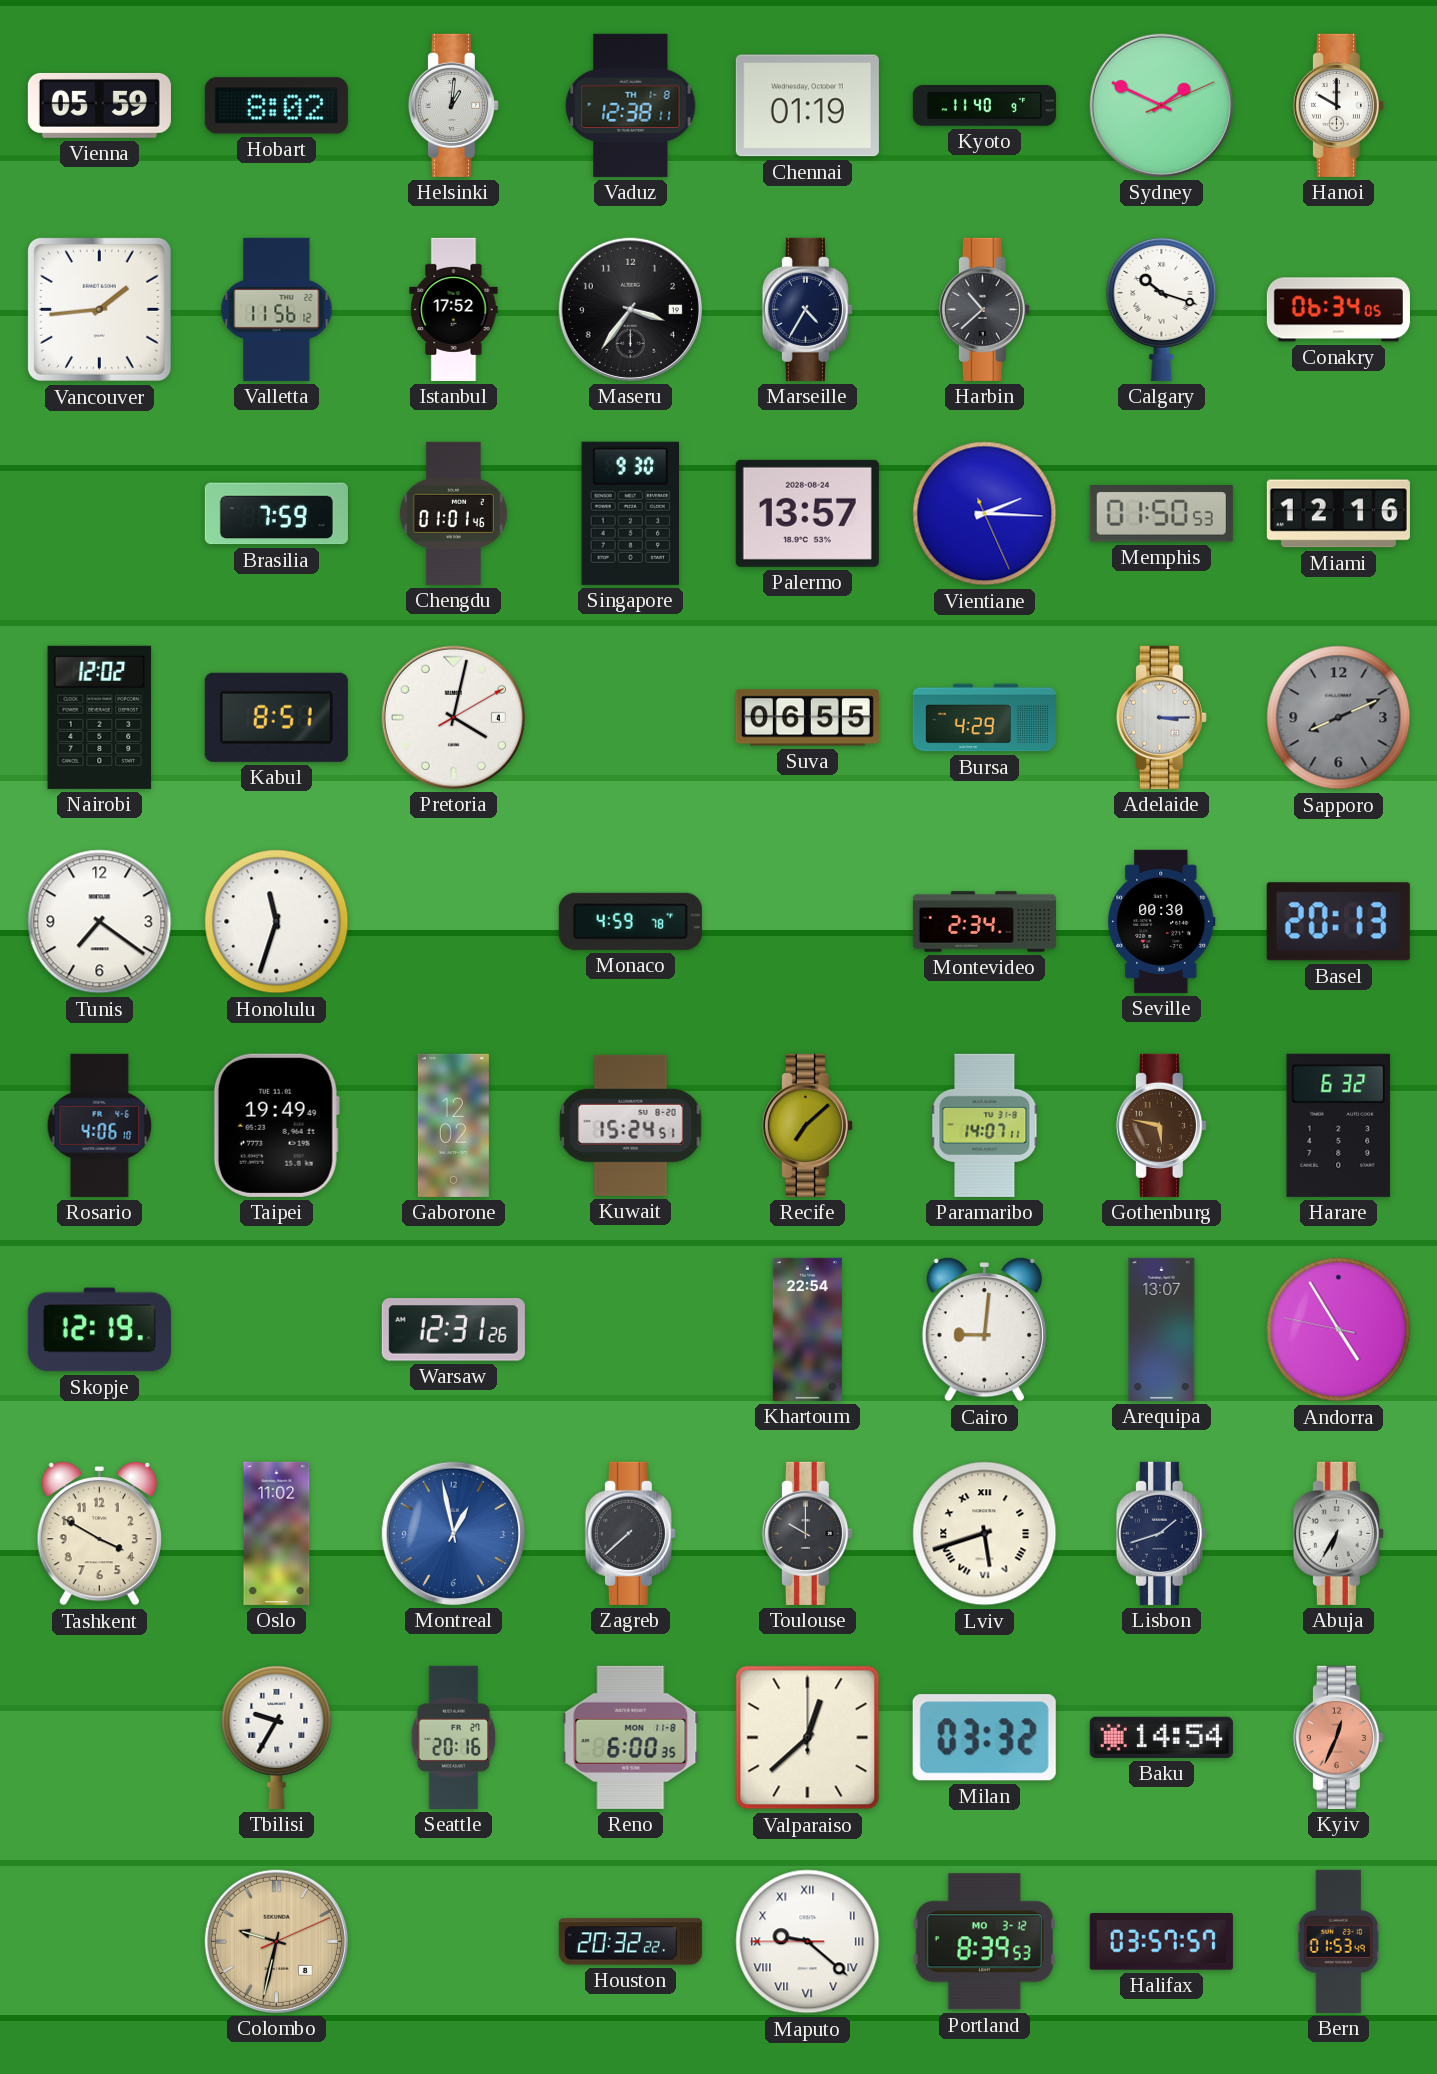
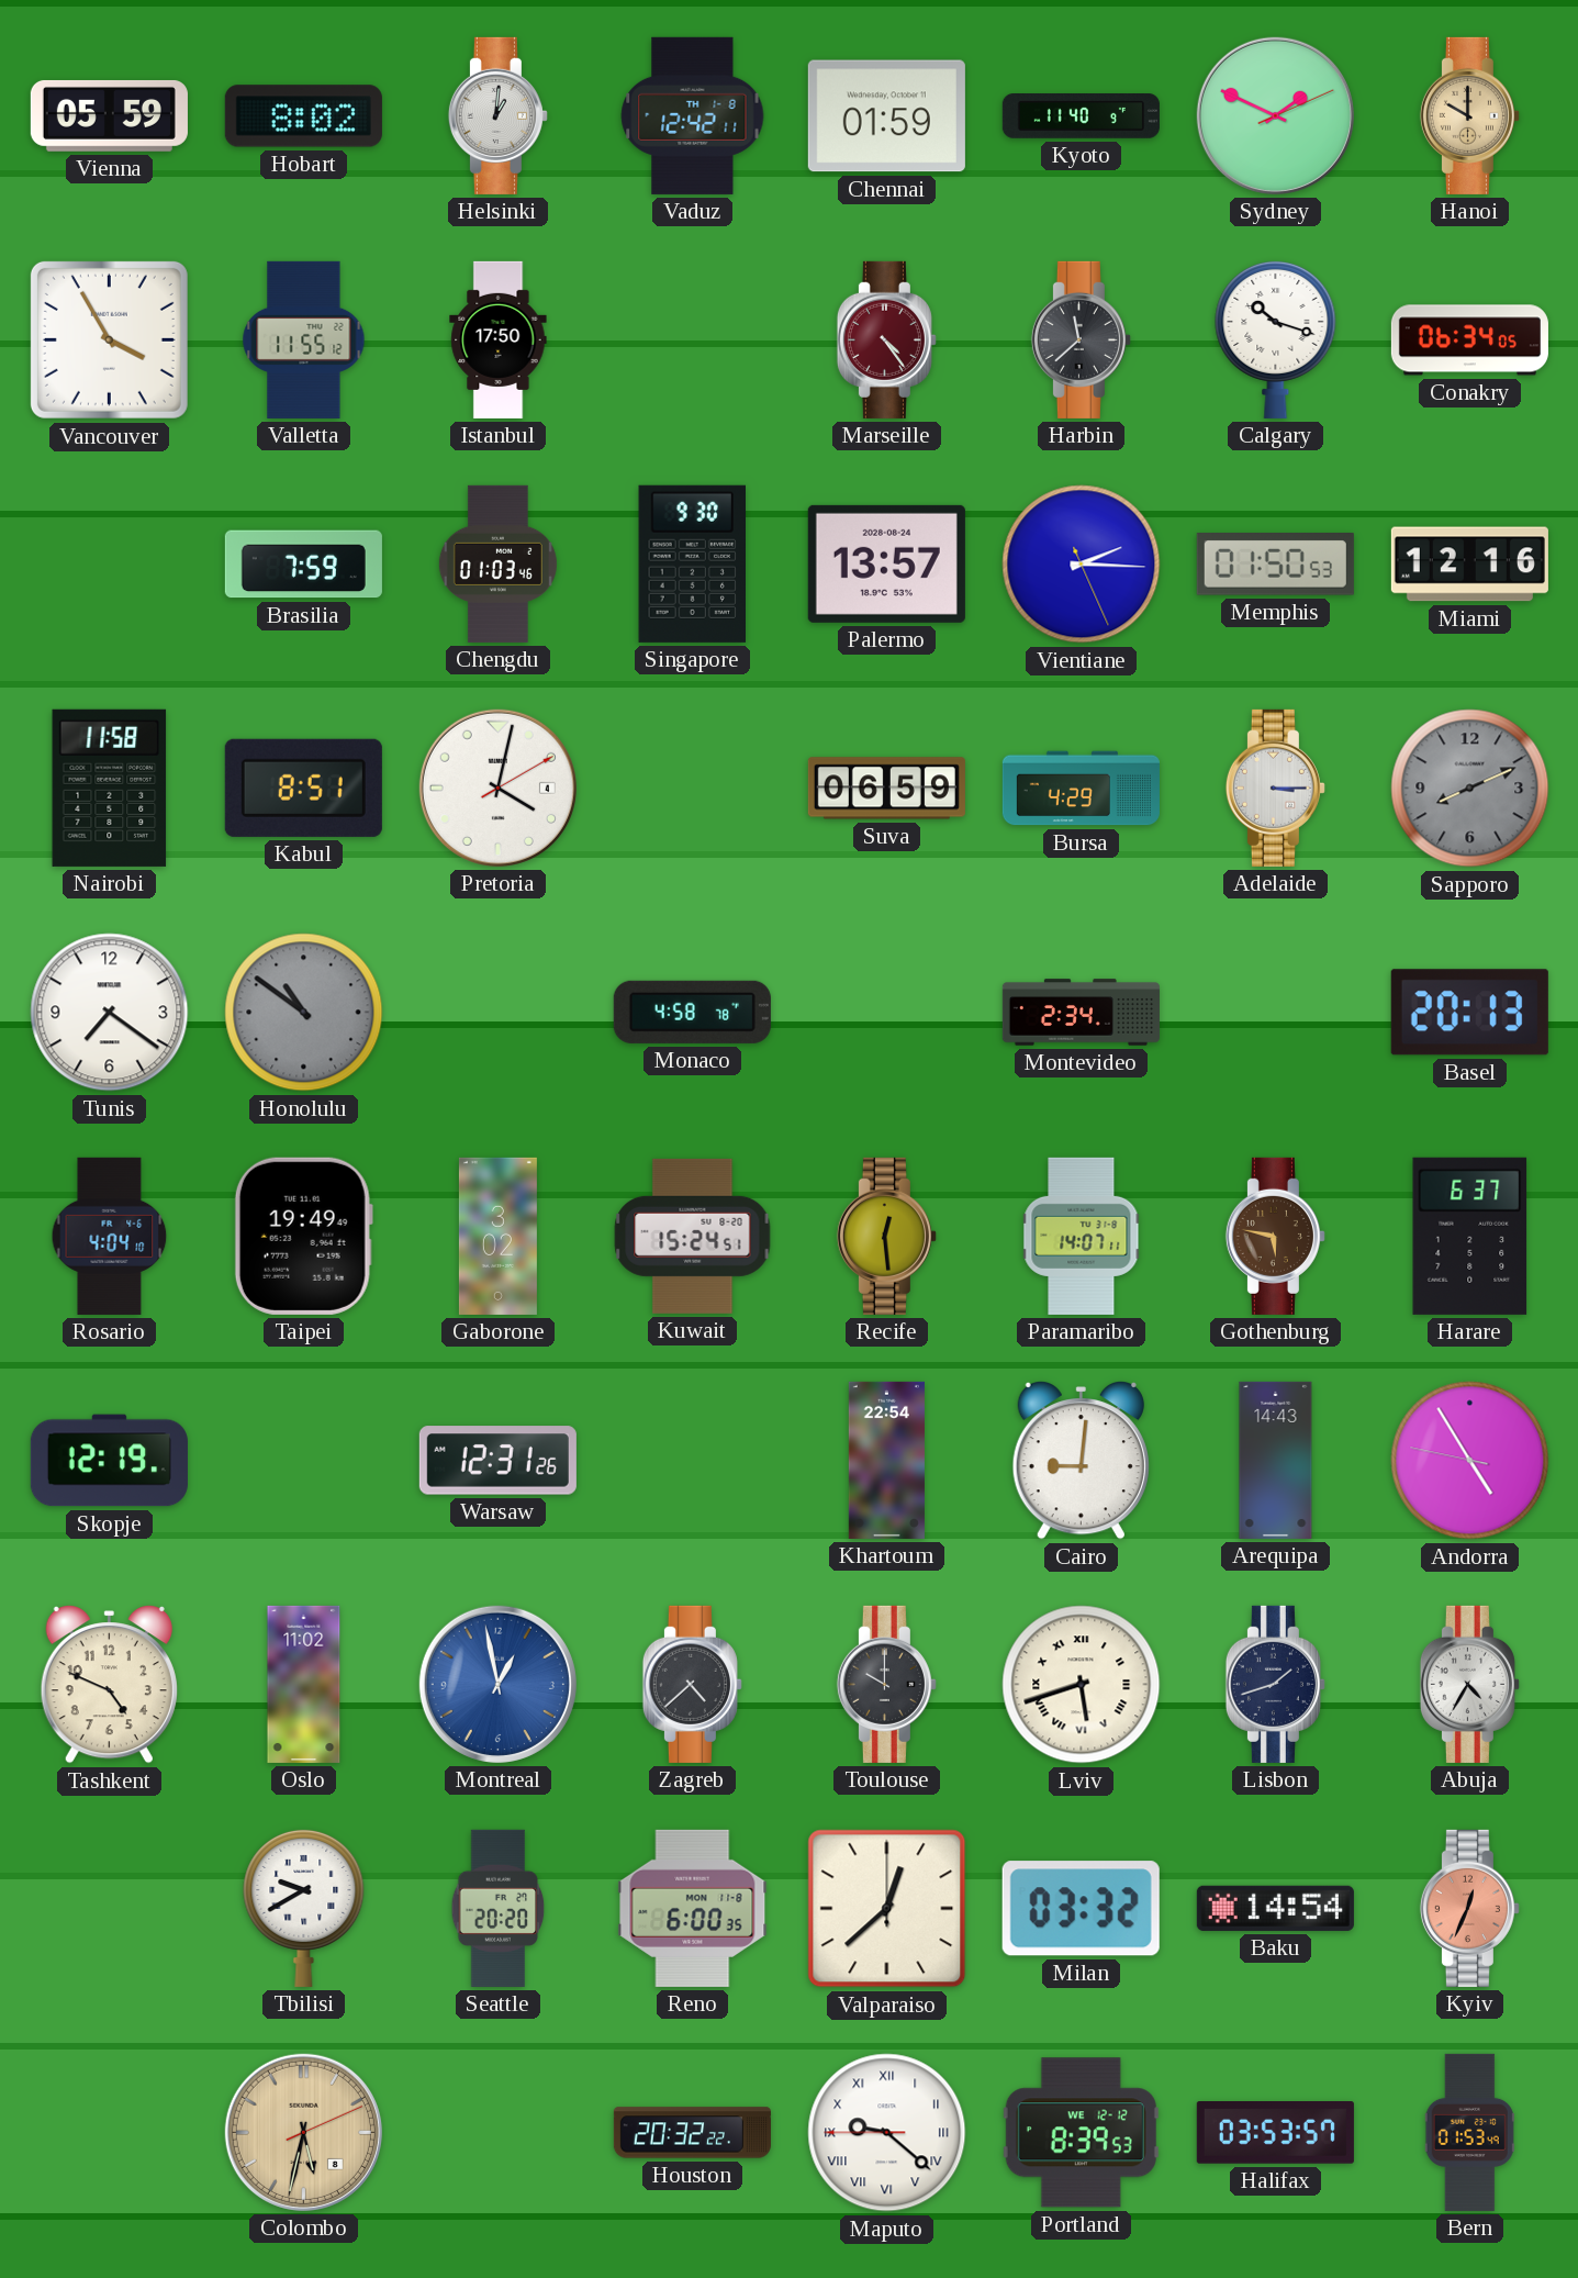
Vaduz: 12:38 -> 12:42 (693, 115)
Chennai: 01:19 -> 01:59 (886, 116)
Hanoi dial: white -> champagne (1469, 115)
Vancouver: 1:44 -> 3:55 (109, 339)
Valletta: 11:56 -> 11:55 (304, 339)
Istanbul: 17:52 -> 17:50 (499, 339)
Maseru: 3:36 -> none (630, 309)
Marseille: 4:35 -> 4:24 (886, 339)
Marseille dial: navy -> burgundy (886, 339)
Harbin: 10:38 -> 11:38 (1081, 339)
Chengdu: 01:01 -> 01:03 (497, 563)
Nairobi: 12:02 -> 11:58 (110, 788)
Suva: 06:55 -> 06:59 (886, 789)
Honolulu: 11:33 -> 10:51 (304, 1013)
Honolulu dial: white -> grey (304, 1013)
Monaco: 4:59 -> 4:58 (692, 1012)
Seville: 00:30 -> none (1162, 921)
Rosario: 4:06 -> 4:04 (110, 1236)
Gaborone: 12:02 -> 3:02 (497, 1236)
Recife: 7:08 -> 12:29 (886, 1236)
Harare: 6:32 -> 6:37 (1470, 1236)
Arequipa: 13:07 -> 14:43 (1276, 1460)
Tashkent: 3:50 -> 4:49 (109, 1685)
Zagreb: 7:38 -> 4:38 (692, 1684)
Abuja: 6:35 -> 4:35 (1469, 1684)
Tbilisi: 9:35 -> 9:40 (304, 1908)
Seattle: 20:16 -> 20:20 (499, 1908)
Colombo: 9:32 -> 5:32 (303, 2132)
Portland date: MO 3-12 -> WE 12-12 (1081, 2133)
Halifax: 03:57 -> 03:53 (1275, 2133)
